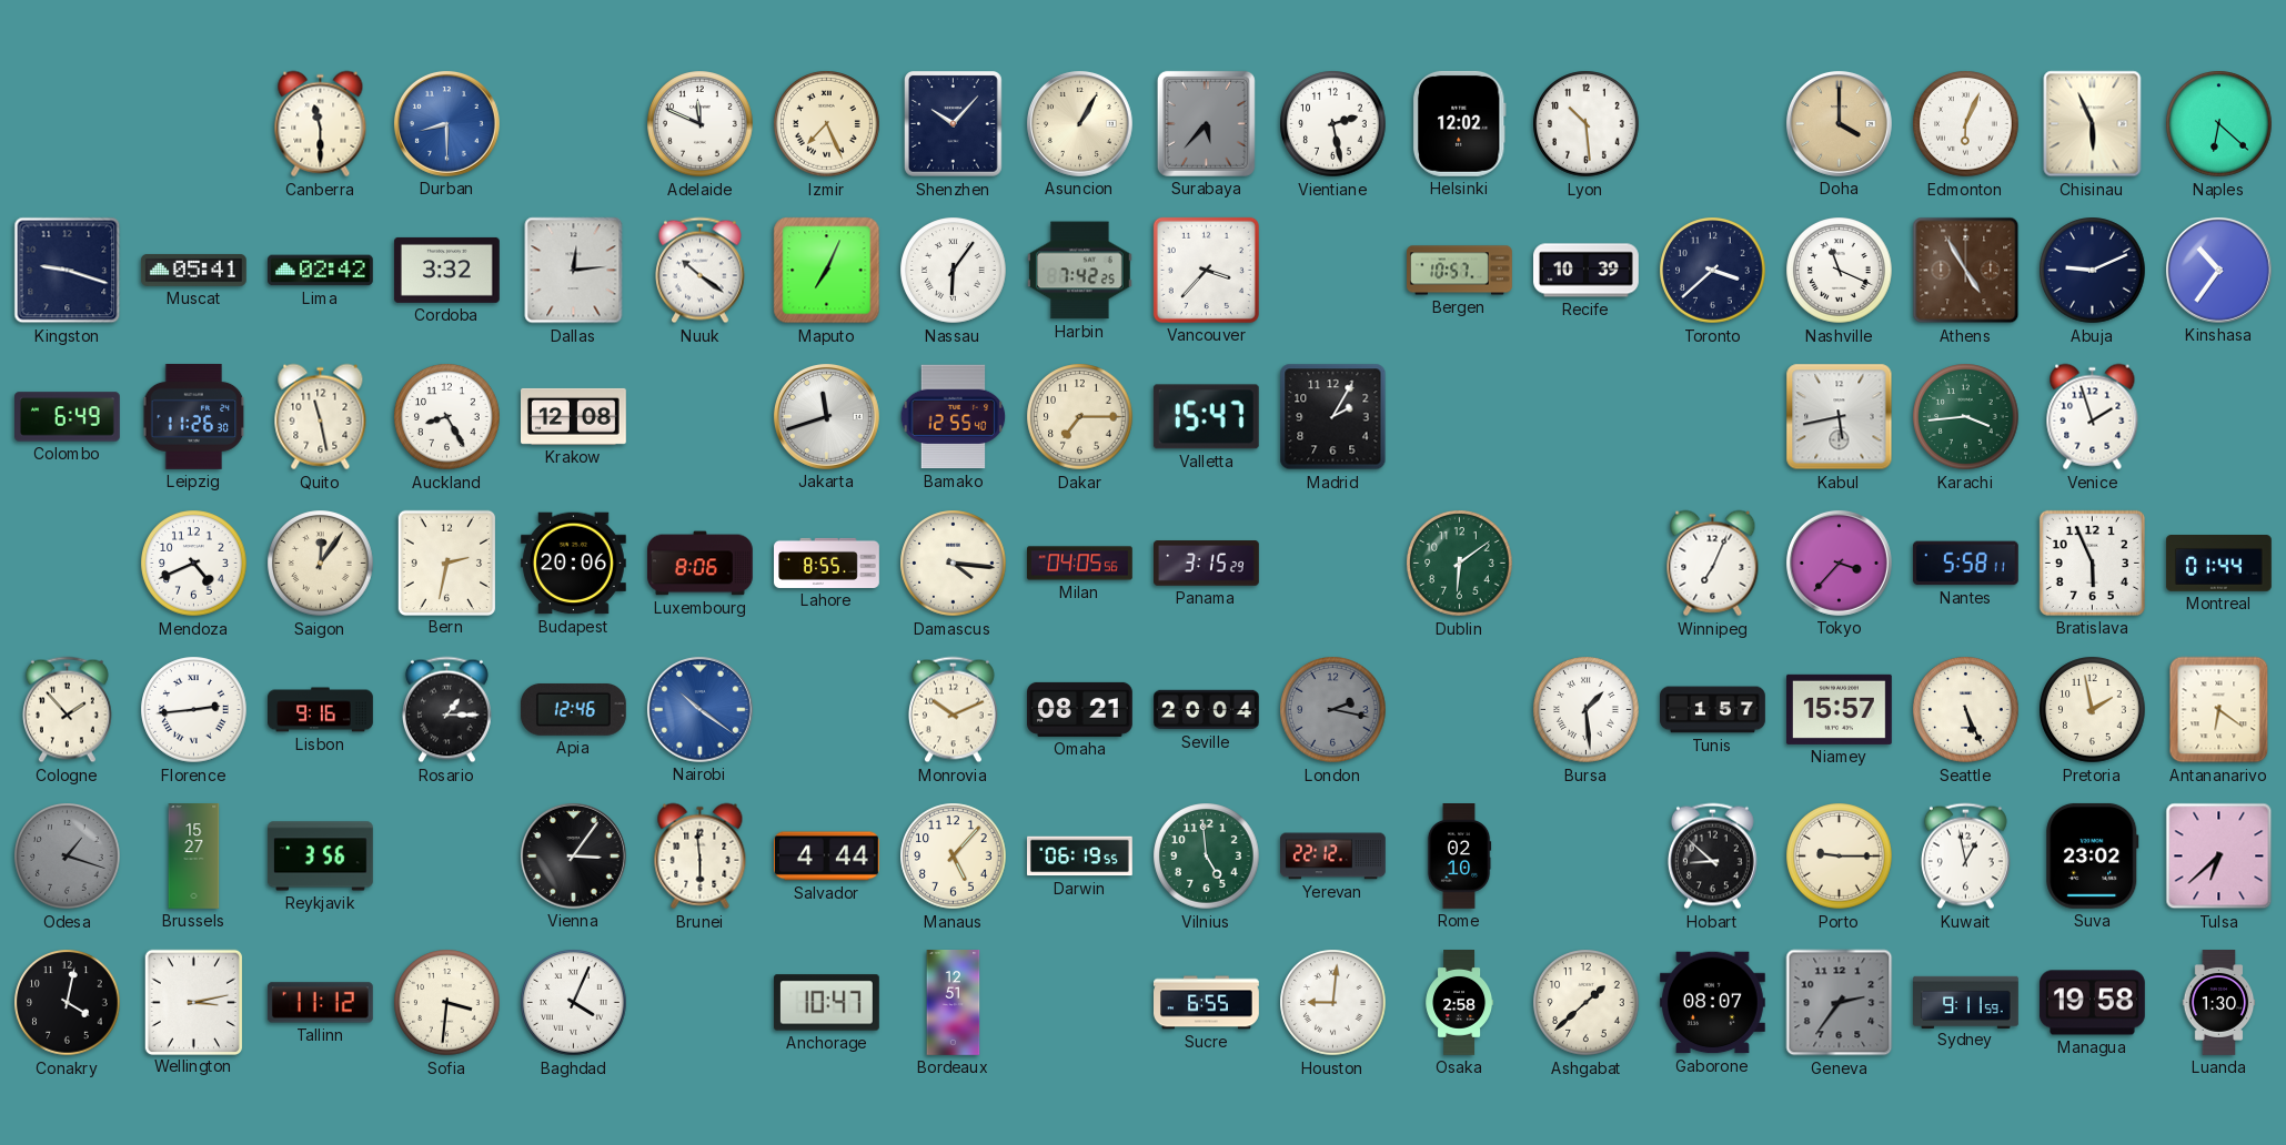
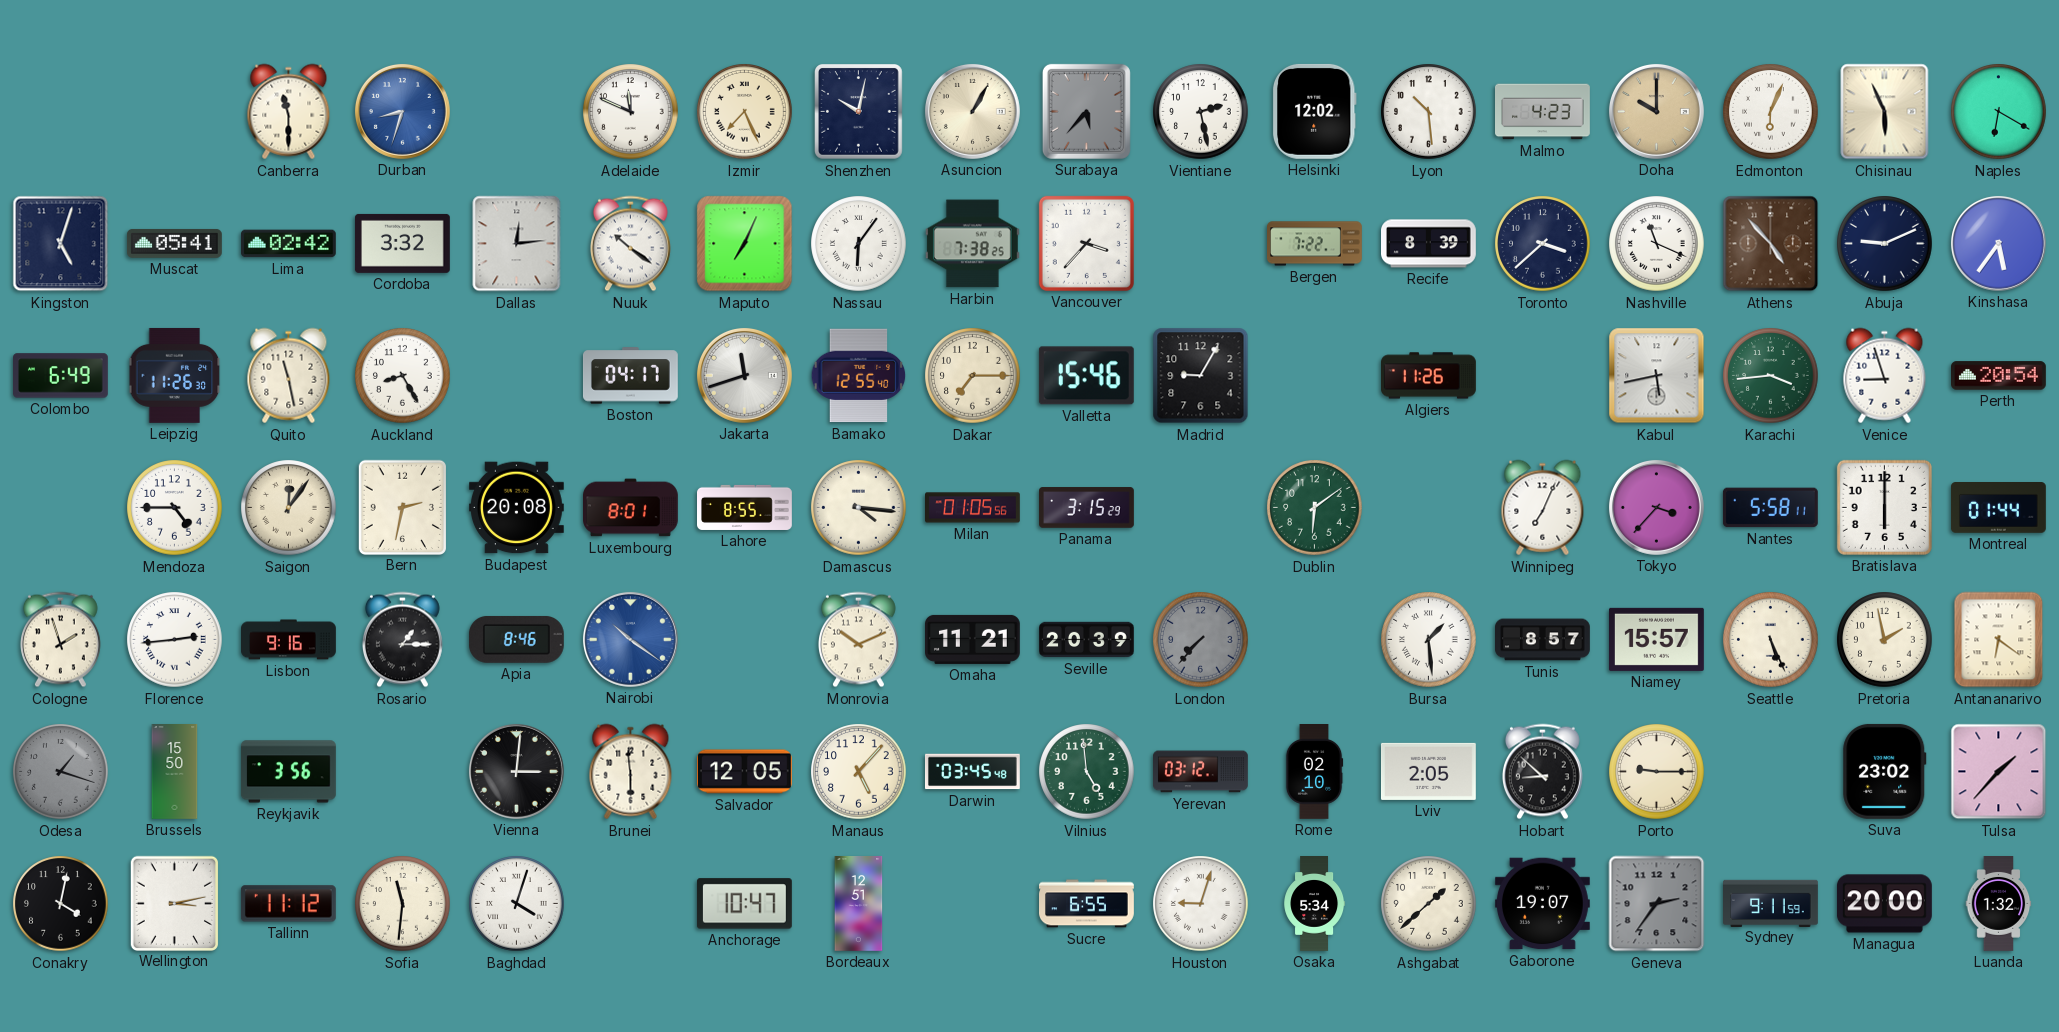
Durban: 8:30 -> 8:33 (402, 111)
Shenzhen: 10:07 -> 10:02 (859, 112)
Malmo: none -> 4:23 (1543, 112)
Doha: 4:00 -> 10:00 (1656, 111)
Naples: 6:22 -> 6:20 (1999, 112)
Kingston: 9:18 -> 5:03 (61, 244)
Harbin: 7:42 -> 7:38 (972, 244)
Bergen: 10:57 -> 7:22 (1315, 244)
Recife: 10:39 -> 8:39 (1429, 244)
Athens: 4:55 -> 4:53 (1771, 244)
Kinshasa: 10:36 -> 5:36 (1998, 243)
Krakow: 12:08 -> none (574, 416)
Boston: none -> 04:17 (631, 376)
Valletta: 15:47 -> 15:46 (1086, 376)
Madrid: 2:05 -> 9:05 (1201, 376)
Algiers: none -> 11:26 (1429, 376)
Venice: 1:57 -> 8:57 (1885, 376)
Perth: none -> 20:54 (1999, 376)
Mendoza: 4:41 -> 4:45 (175, 508)
Budapest: 20:06 -> 20:08 (516, 508)
Luxembourg: 8:06 -> 8:01 (631, 508)
Milan: 04:05 -> 01:05 (973, 508)
Bratislava: 5:56 -> 6:00 (1884, 507)
Cologne: 1:53 -> 1:57 (60, 640)
Apia: 12:46 -> 8:46 (516, 639)
Omaha: 08:21 -> 11:21 (973, 639)
Seville: 20:04 -> 20:39 (1087, 640)
London: 2:17 -> 7:37 (1201, 640)
Tunis: 1:57 -> 8:57 (1543, 640)
Brussels: 15:27 -> 15:50 (175, 772)
Vienna: 3:06 -> 3:01 (516, 771)
Salvador: 4:44 -> 12:05 (745, 772)
Darwin: 06:19 -> 03:45 (973, 772)
Yerevan: 22:12 -> 03:12 (1201, 772)
Lviv: none -> 2:05 (1428, 771)
Kuwait: 12:58 -> none (1965, 857)
Tulsa: 6:38 -> 1:37 (1999, 772)
Sofia: 3:31 -> 11:31 (403, 904)
Baghdad: 4:04 -> 4:03 (517, 904)
Houston: 9:01 -> 9:03 (1201, 904)
Osaka: 2:58 -> 5:34 (1315, 904)
Gaborone: 08:07 -> 19:07 (1542, 904)
Managua: 19:58 -> 20:00 (1884, 904)
Luanda: 1:30 -> 1:32 (1999, 904)
